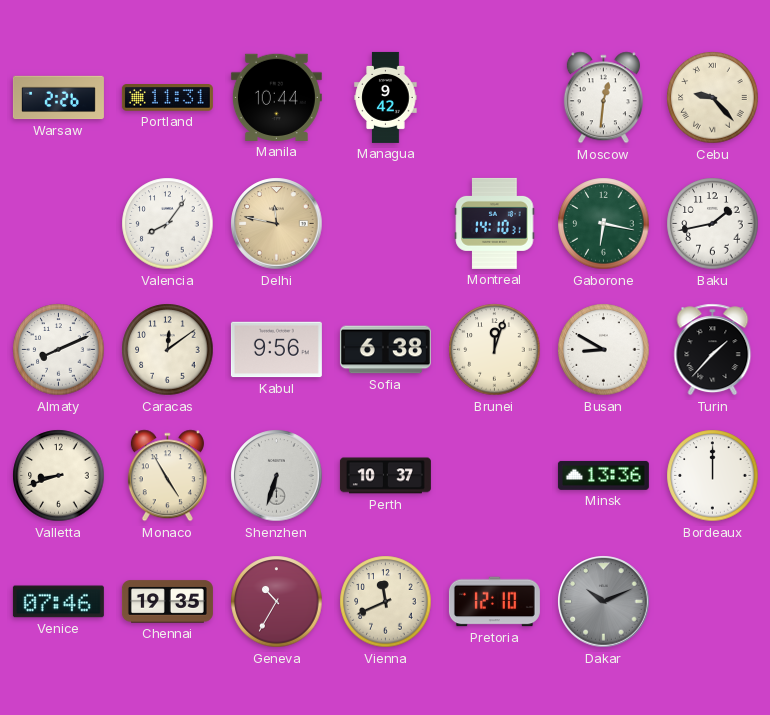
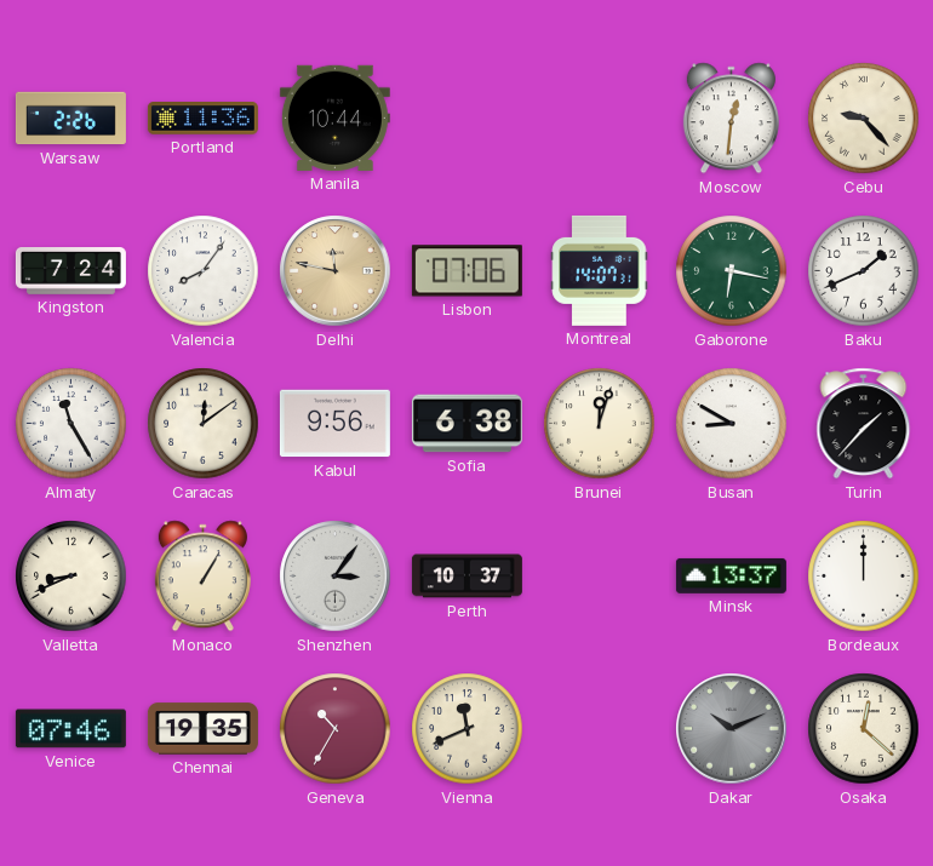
Portland: 11:31 -> 11:36 (202, 119)
Managua: 9:42 -> none (386, 97)
Kingston: none -> 7:24 (70, 271)
Lisbon: none -> 07:06 (466, 271)
Montreal: 14:10 -> 14:07 (600, 270)
Baku: 1:43 -> 1:41 (864, 271)
Almaty: 8:11 -> 11:25 (71, 424)
Valletta: 8:42 -> 8:41 (71, 577)
Monaco: 4:55 -> 1:05 (202, 577)
Shenzhen: 6:33 -> 3:06 (336, 577)
Minsk: 13:36 -> 13:37 (731, 575)
Pretoria: 12:10 -> none (494, 602)
Osaka: none -> 12:22 (864, 729)
